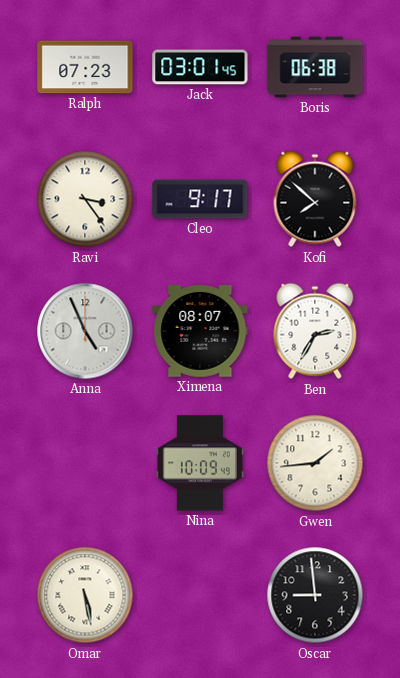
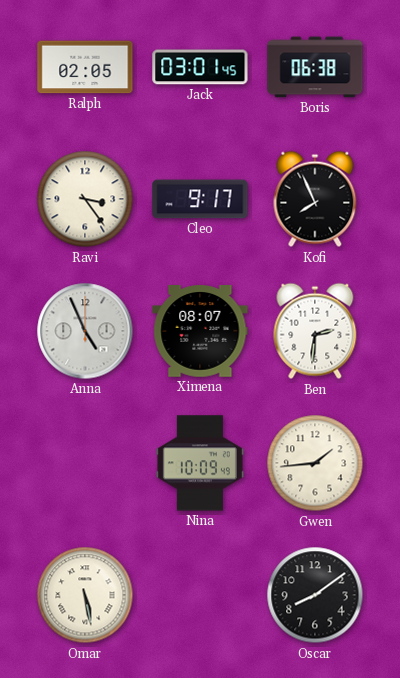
Ralph: 07:23 -> 02:05 (85, 67)
Kofi: 7:52 -> 7:56 (315, 199)
Ben: 2:35 -> 2:31 (315, 331)
Oscar: 8:59 -> 8:09 (315, 595)
